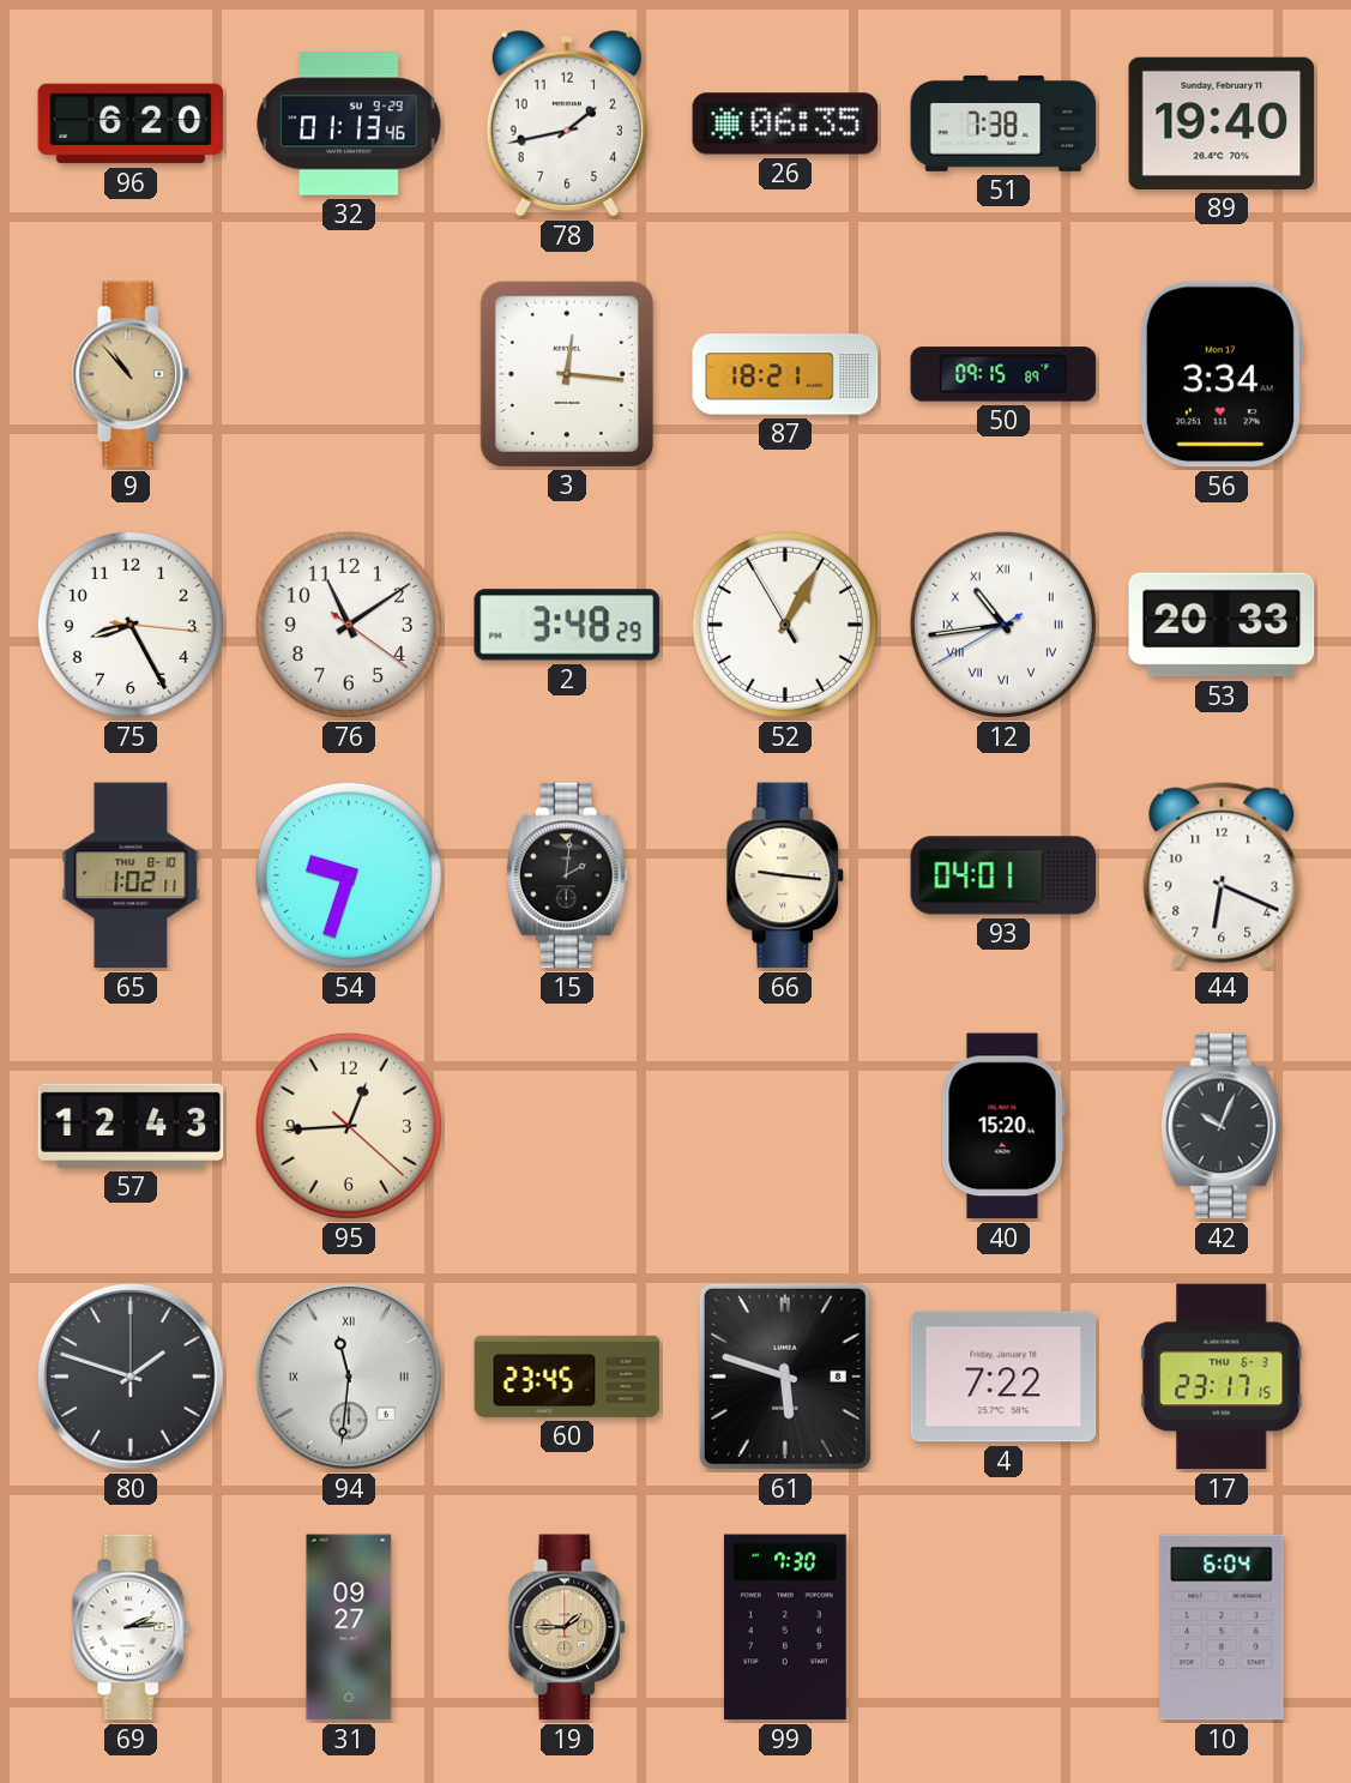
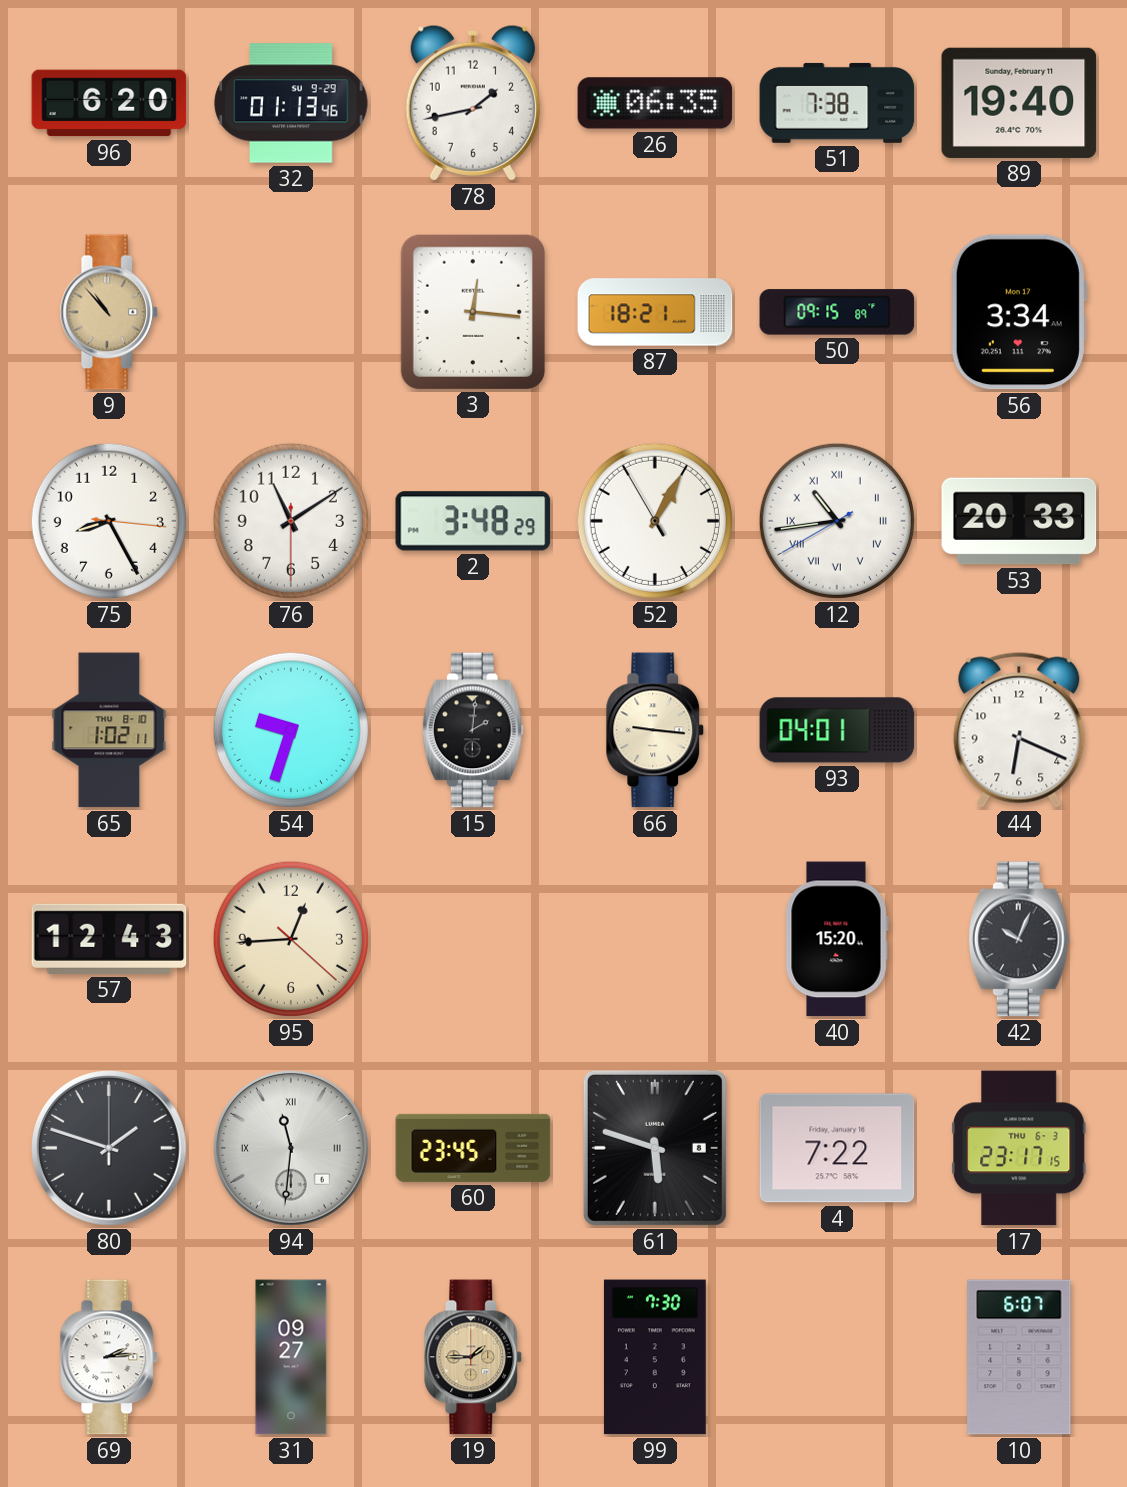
76: 11:09:21 -> 11:09:30 (291, 521)
10: 6:04 -> 6:07 (1019, 1357)
